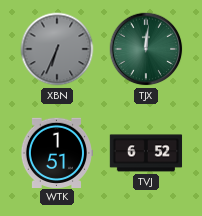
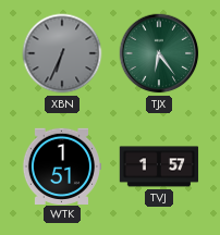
TJX: 12:01 -> 6:24 (159, 53)
TVJ: 6:52 -> 1:57 (159, 166)
